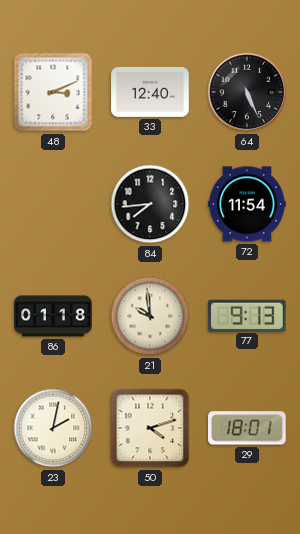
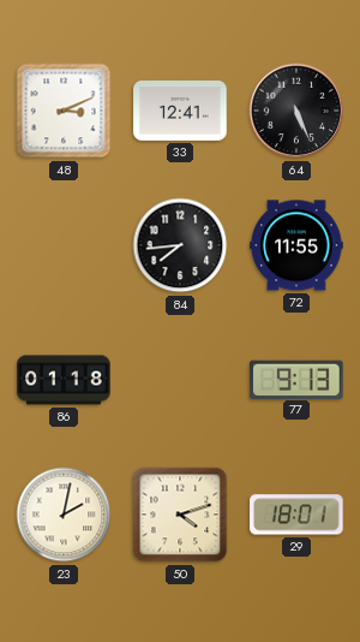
33: 12:40 -> 12:41 (180, 111)
72: 11:54 -> 11:55 (296, 245)
21: 9:59 -> none (150, 316)
